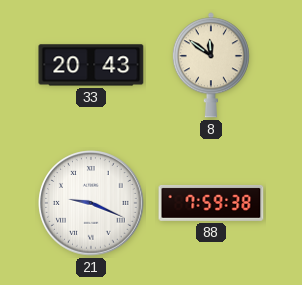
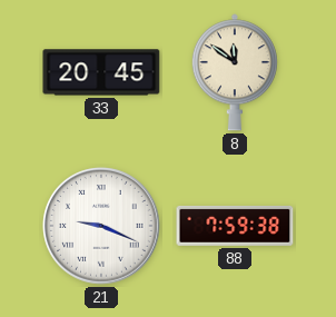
33: 20:43 -> 20:45 (101, 72)
